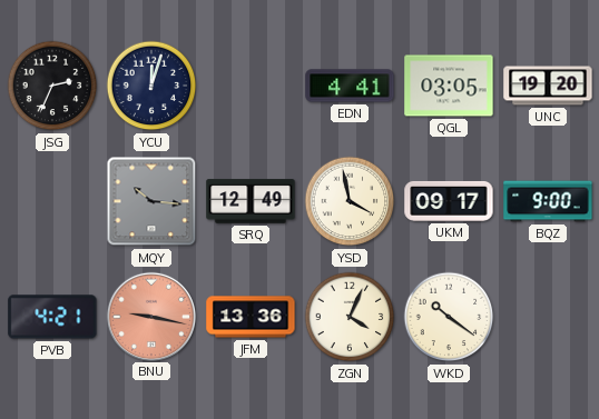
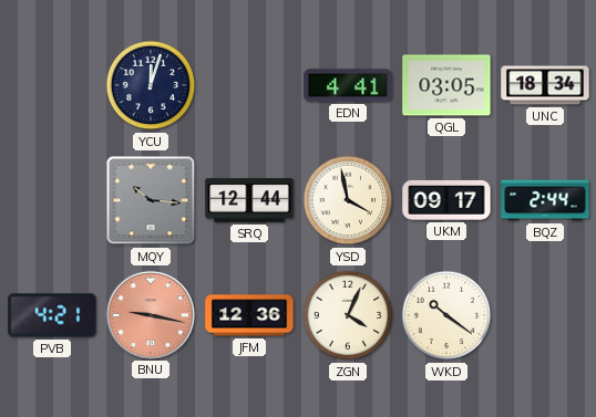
JSG: 2:34 -> none (52, 86)
UNC: 19:20 -> 18:34 (545, 85)
SRQ: 12:49 -> 12:44 (249, 200)
BQZ: 9:00 -> 2:44 (545, 200)
JFM: 13:36 -> 12:36 (249, 315)
